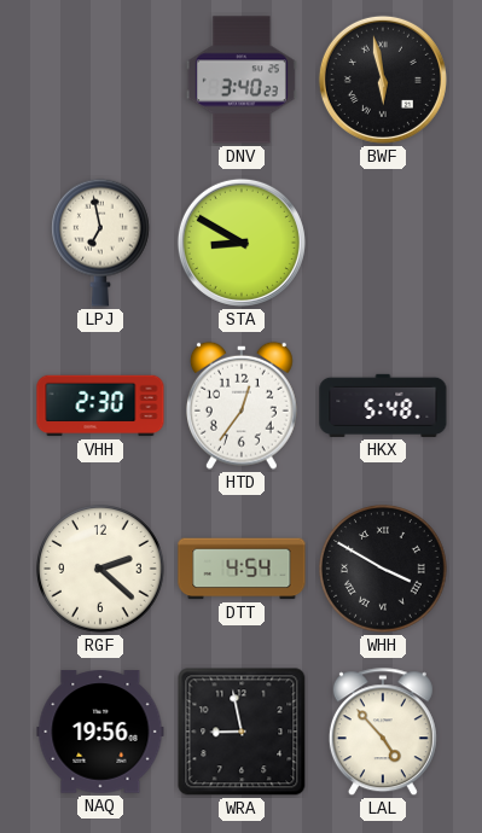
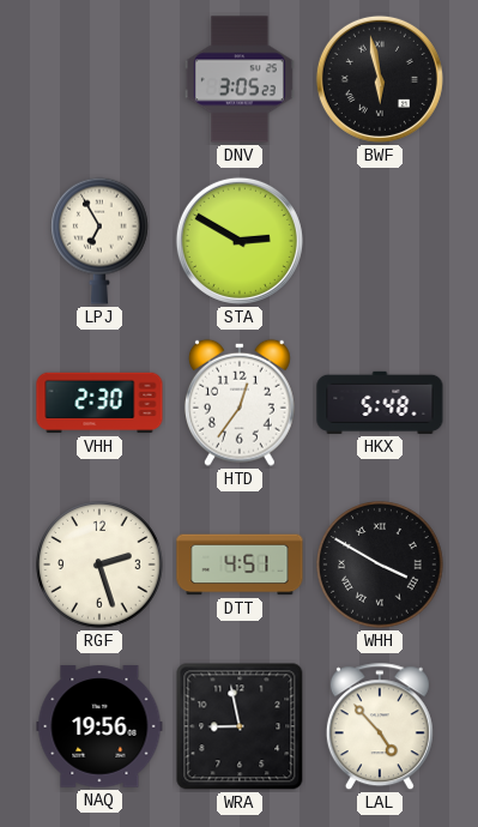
DNV: 3:40 -> 3:05 (240, 79)
LPJ: 6:58 -> 6:55 (101, 241)
STA: 8:50 -> 2:50 (240, 241)
RGF: 2:22 -> 2:27 (99, 565)
DTT: 4:54 -> 4:51 (240, 565)
